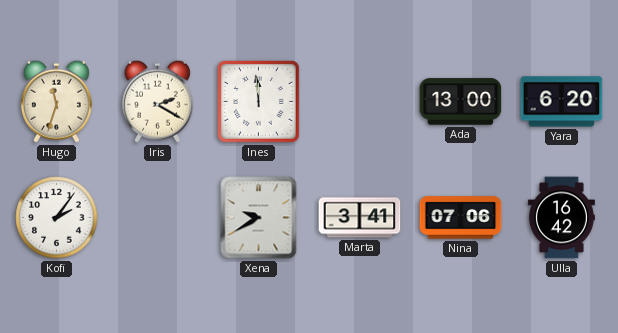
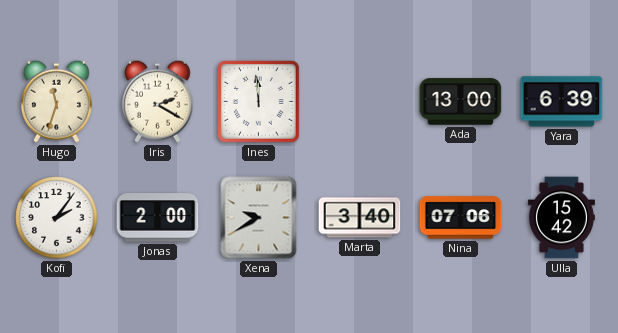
Yara: 6:20 -> 6:39 (562, 102)
Jonas: none -> 2:00 (158, 218)
Marta: 3:41 -> 3:40 (360, 218)
Ulla: 16:42 -> 15:42 (561, 218)
